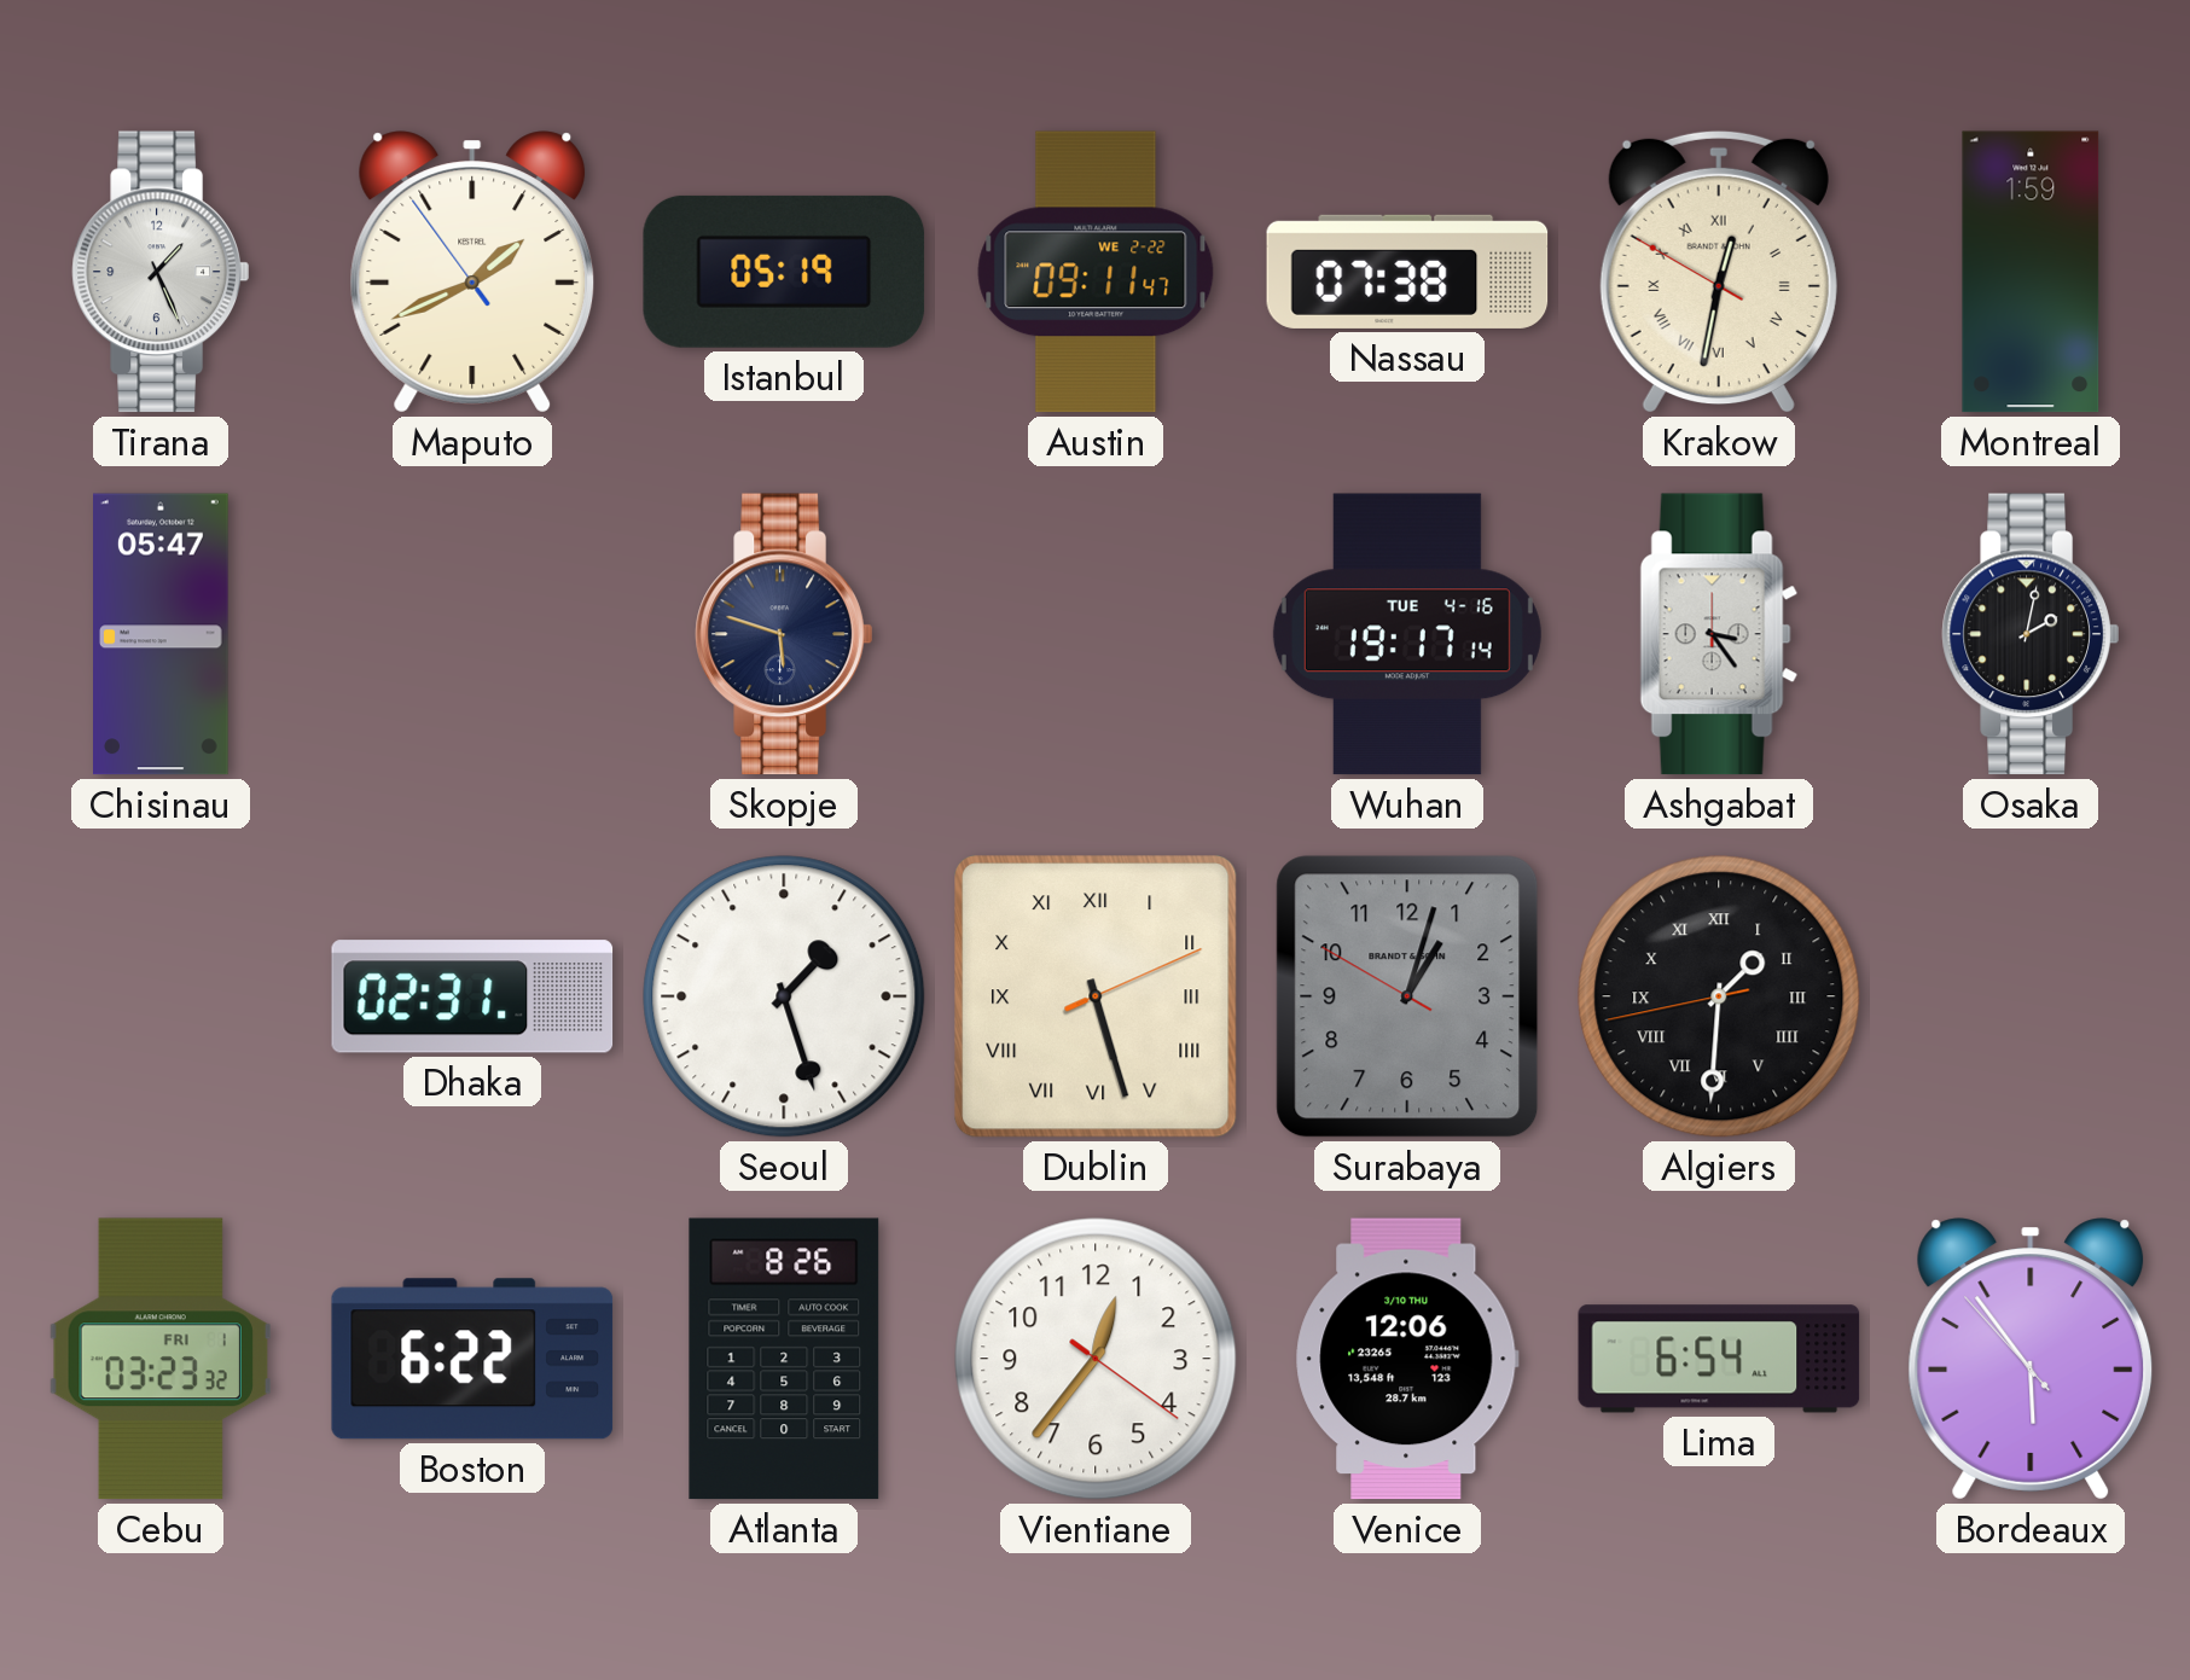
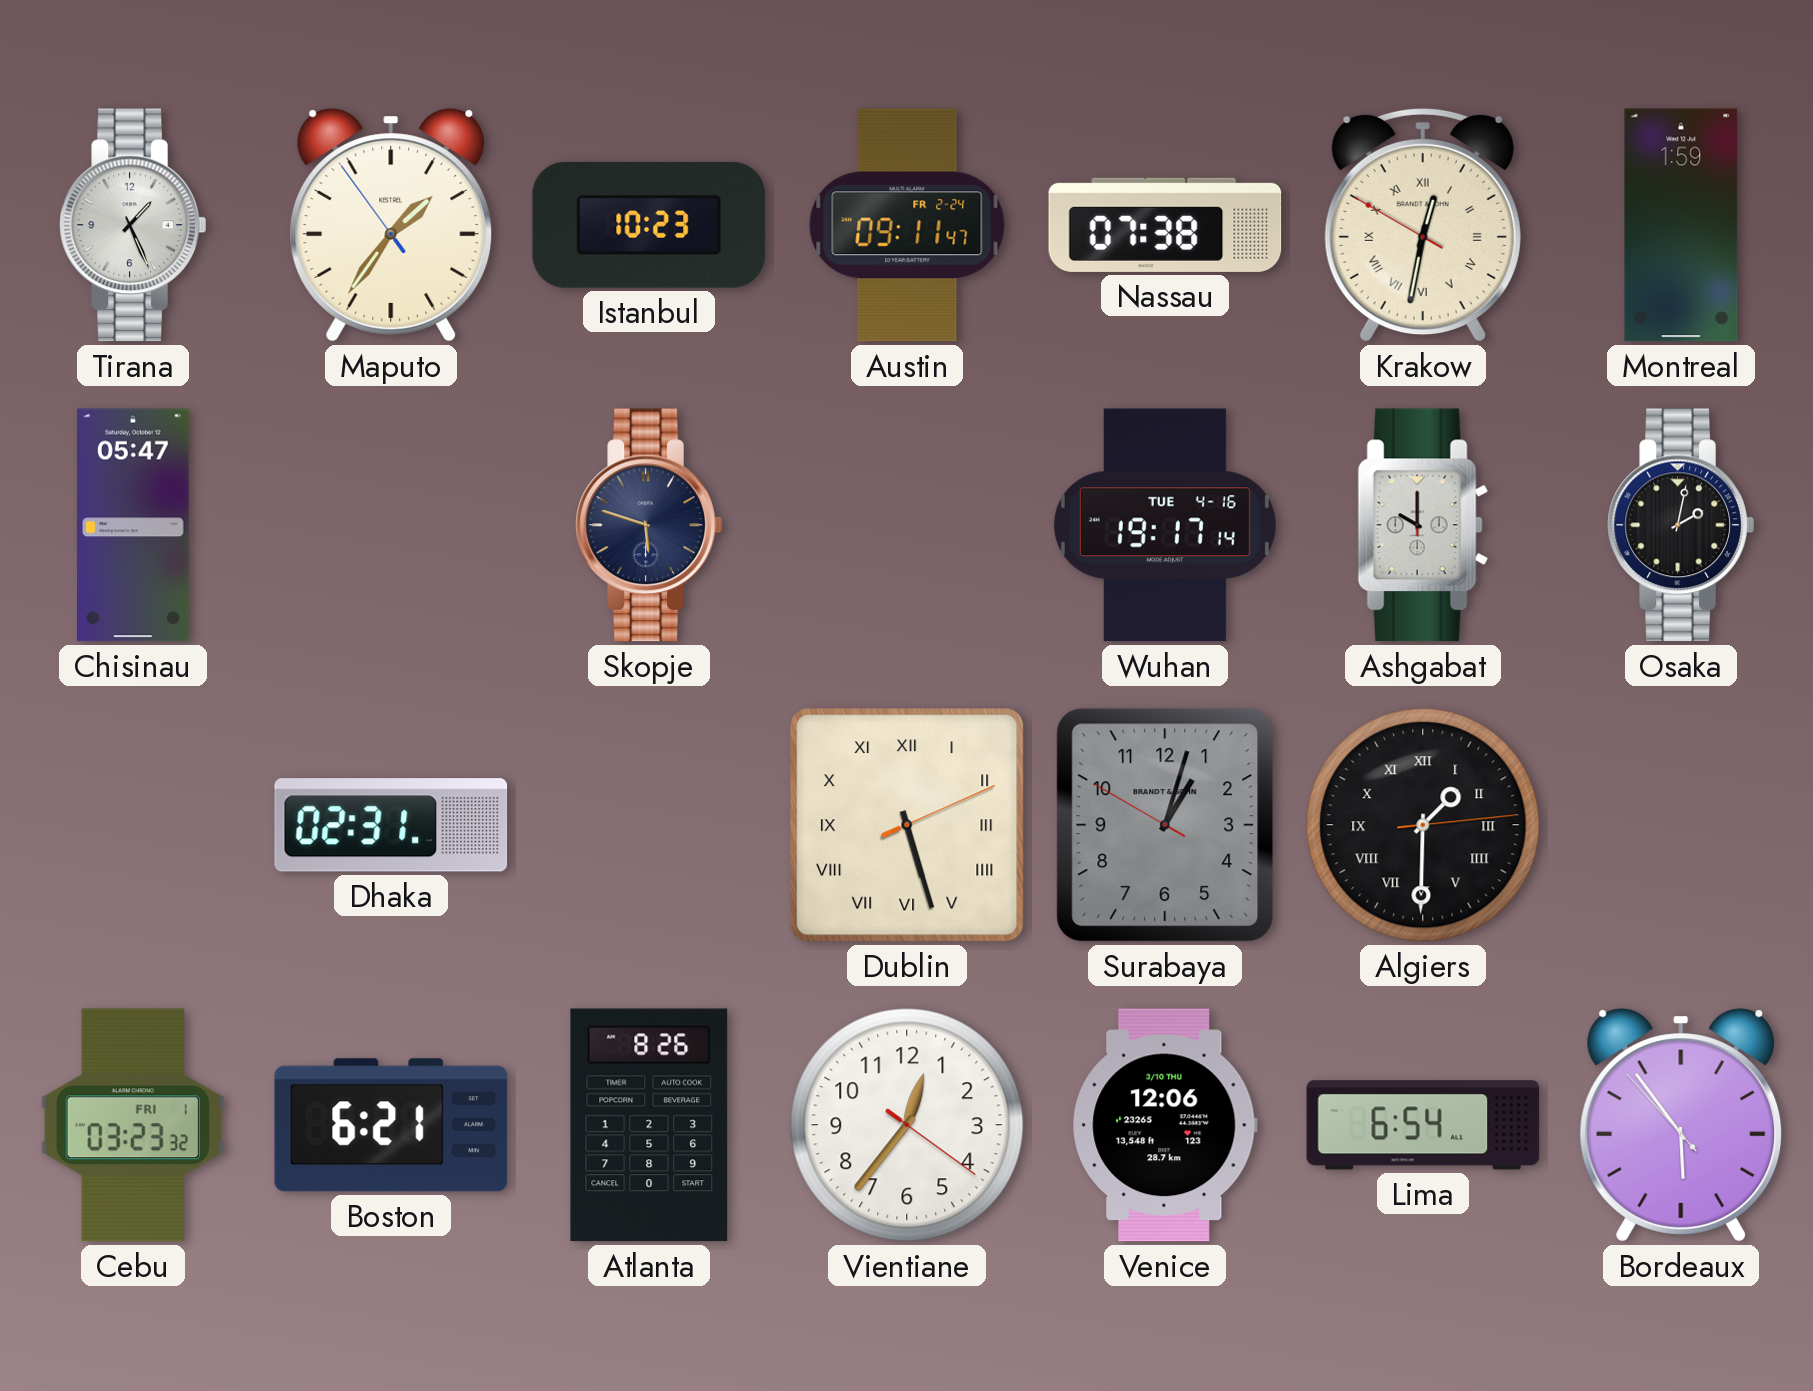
Maputo: 1:40 -> 1:35 (391, 225)
Istanbul: 05:19 -> 10:23 (649, 225)
Austin date: WE 2-22 -> FR 2-24 (907, 225)
Ashgabat: 3:24 -> 10:00 (1423, 525)
Seoul: 1:27 -> none (784, 996)
Algiers: 1:30:43 -> 1:30:14 (1423, 825)
Boston: 6:22 -> 6:21 (391, 1125)
